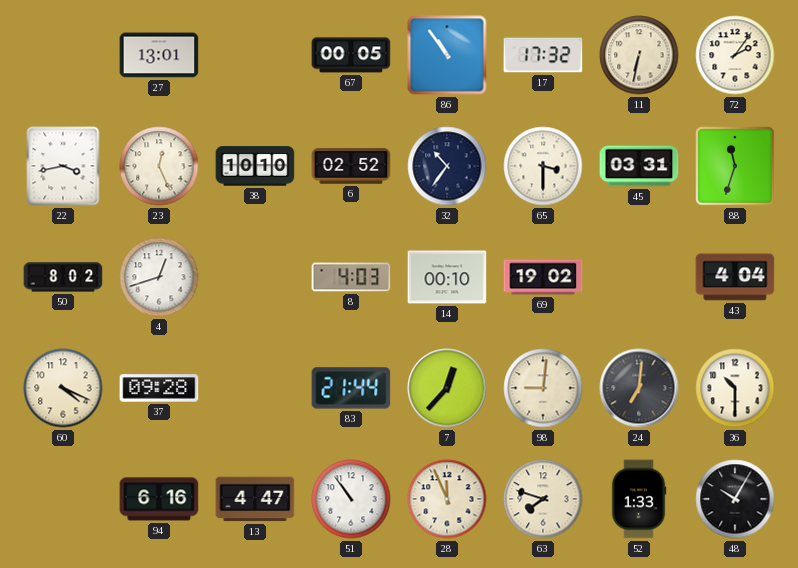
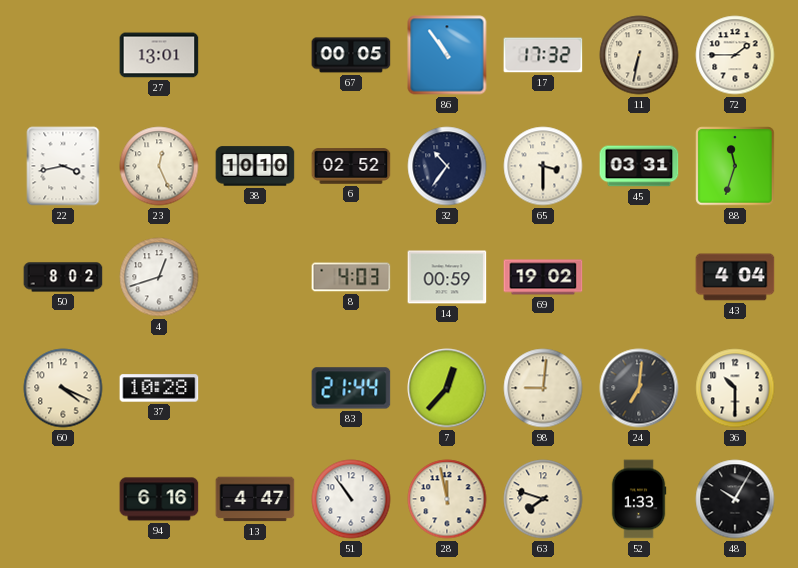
72: 2:06 -> 1:45 (735, 55)
14: 00:10 -> 00:59 (447, 277)
37: 09:28 -> 10:28 (159, 388)
28: 11:56 -> 11:58 (447, 499)
